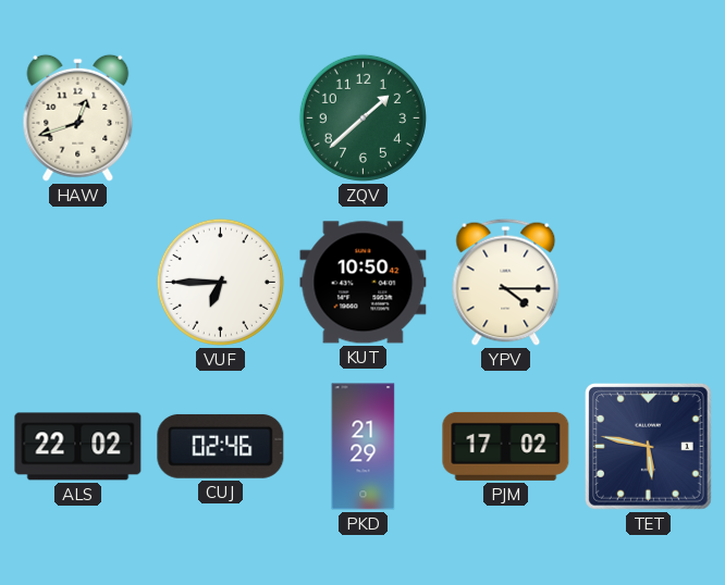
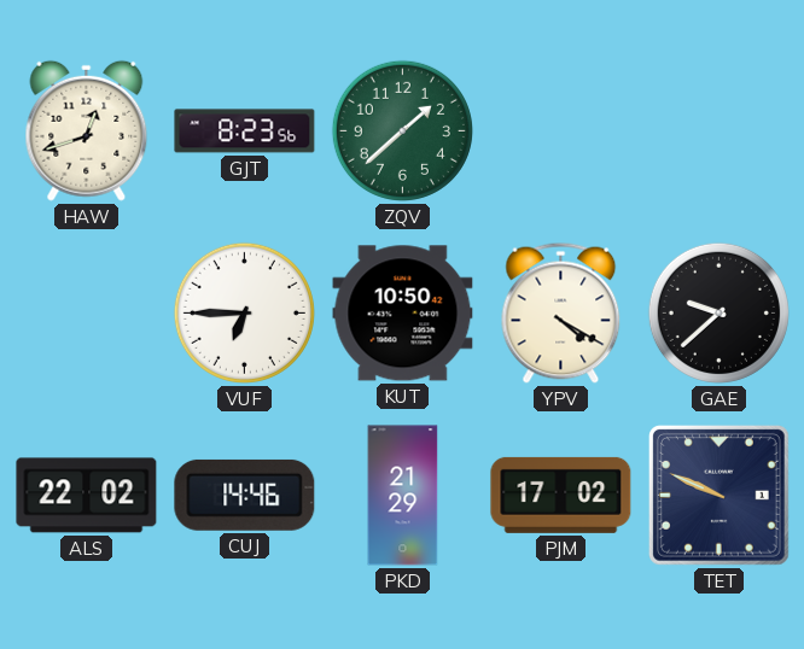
GJT: none -> 8:23 (245, 131)
YPV: 4:15 -> 4:20 (561, 312)
GAE: none -> 9:38 (718, 312)
CUJ: 02:46 -> 14:46 (245, 495)
TET: 5:47 -> 9:49 (718, 495)
